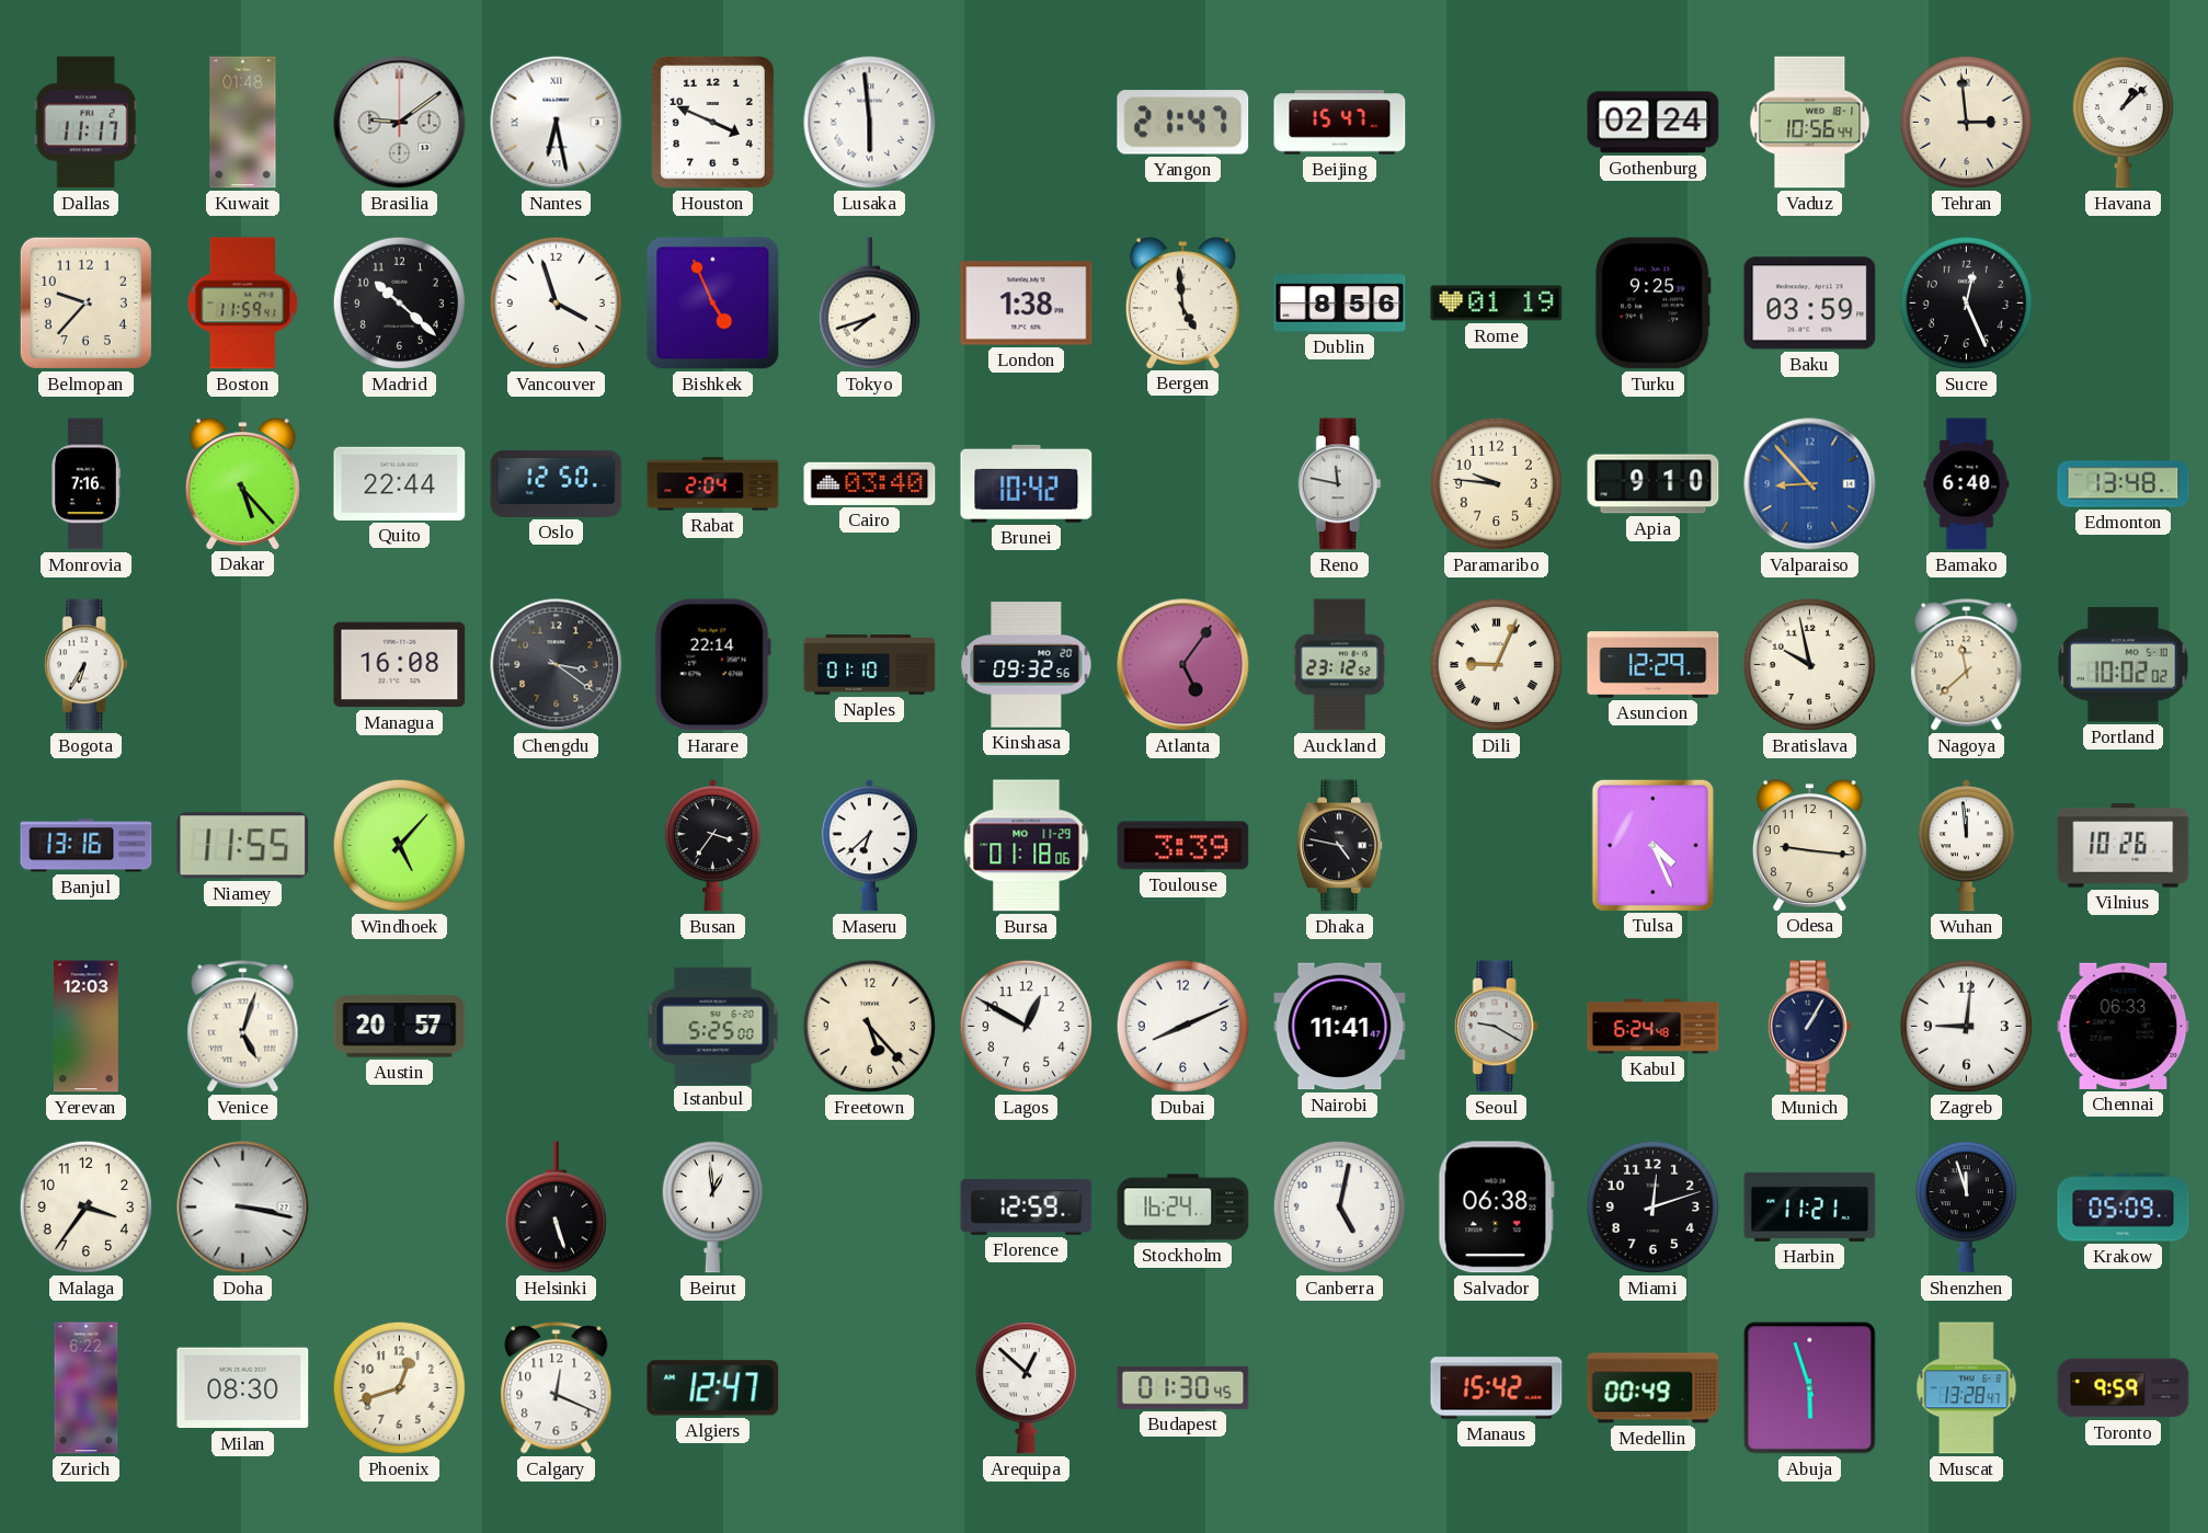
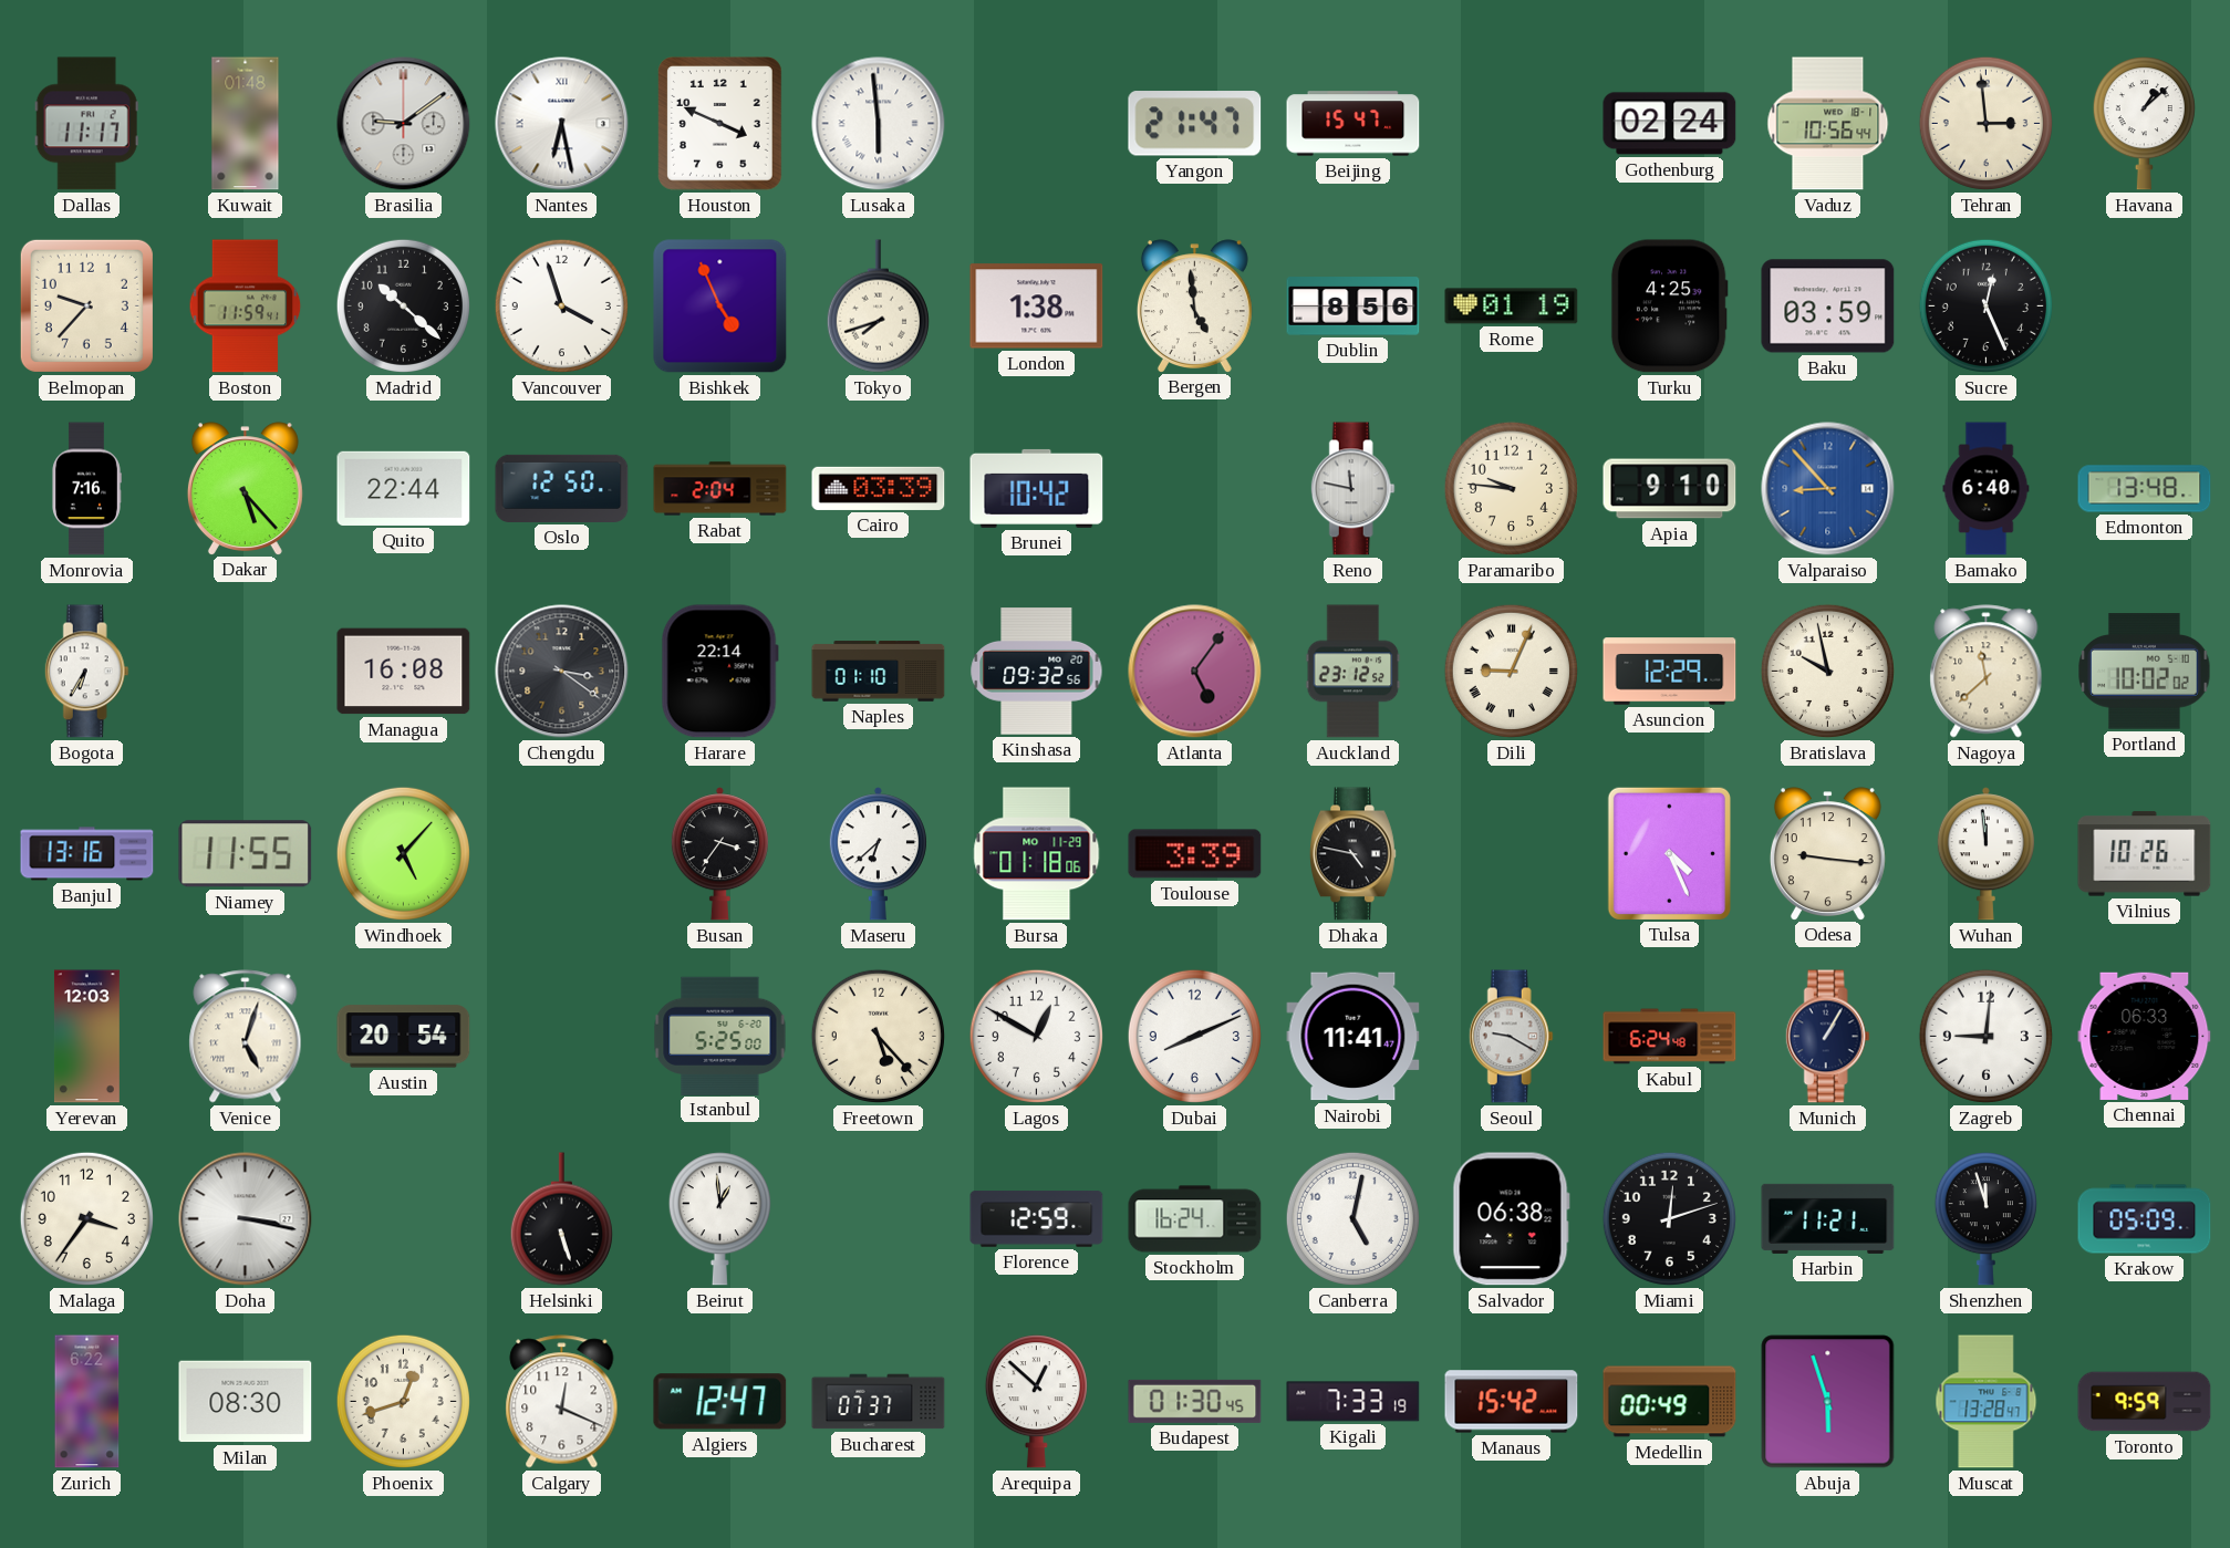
Turku: 9:25 -> 4:25 (1669, 307)
Cairo: 03:40 -> 03:39 (879, 488)
Austin: 20:57 -> 20:54 (404, 1037)
Bucharest: none -> 07:37 (879, 1402)
Kigali: none -> 7:33 (1353, 1402)
